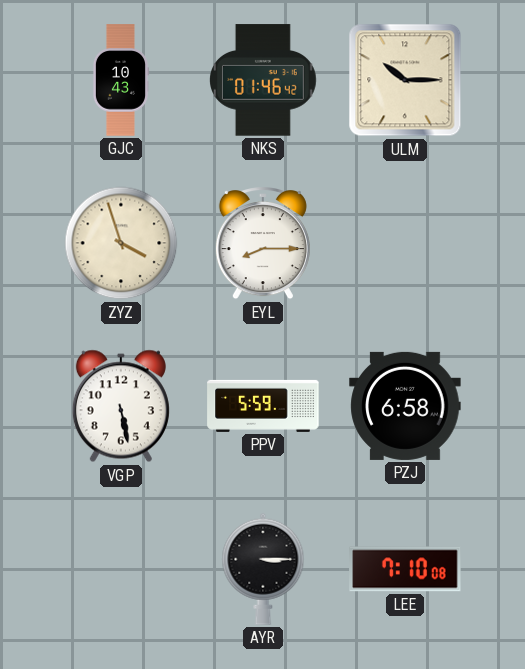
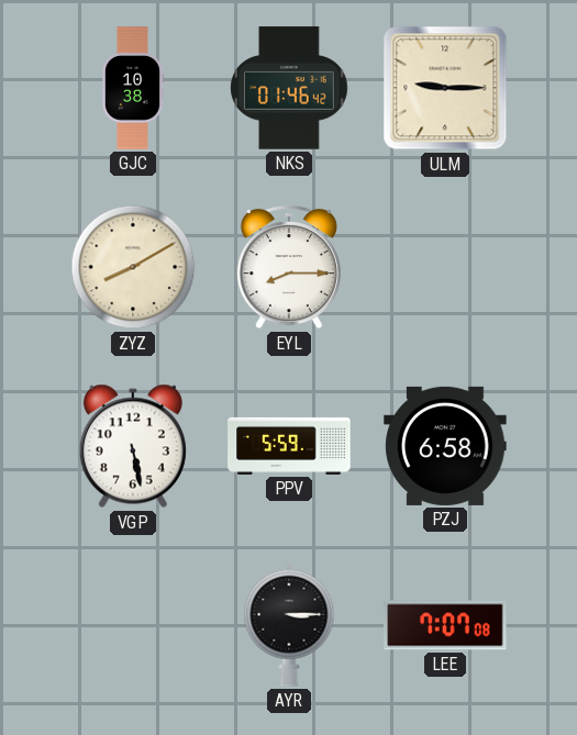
GJC: 10:43 -> 10:38 (132, 88)
ULM: 10:15 -> 9:15 (445, 88)
ZYZ: 3:57 -> 8:10 (133, 267)
LEE: 7:10 -> 7:07 (445, 625)
